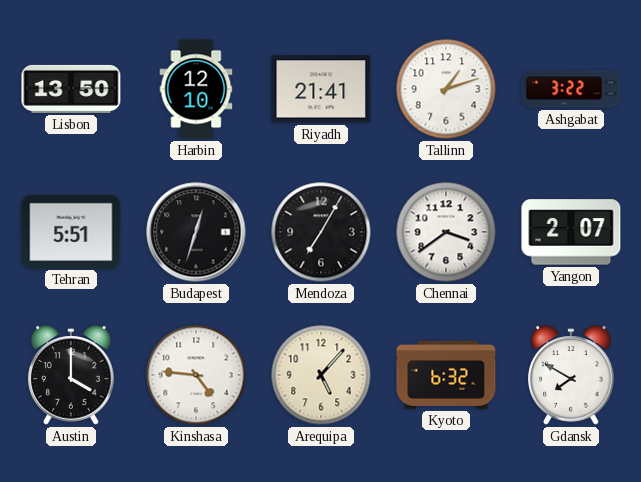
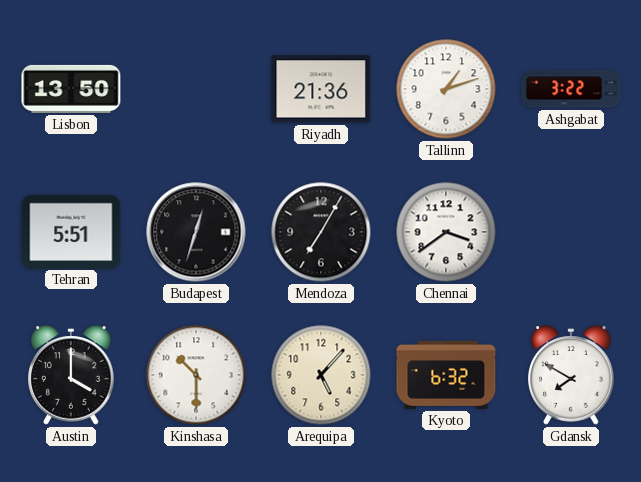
Harbin: 12:10 -> none (196, 89)
Riyadh: 21:41 -> 21:36 (321, 89)
Yangon: 2:07 -> none (571, 232)
Kinshasa: 4:46 -> 10:30 (196, 375)
